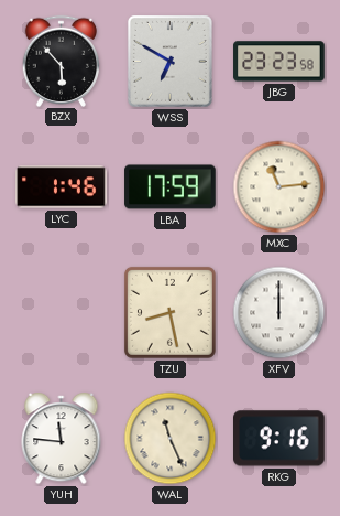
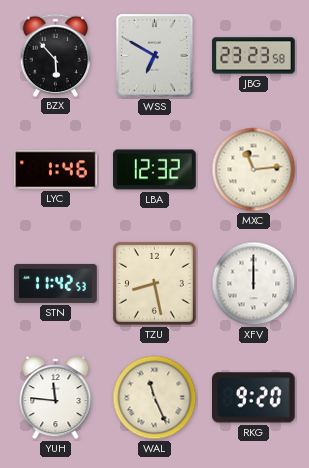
LBA: 17:59 -> 12:32 (155, 170)
STN: none -> 11:42 (56, 283)
RKG: 9:16 -> 9:20 (254, 398)
